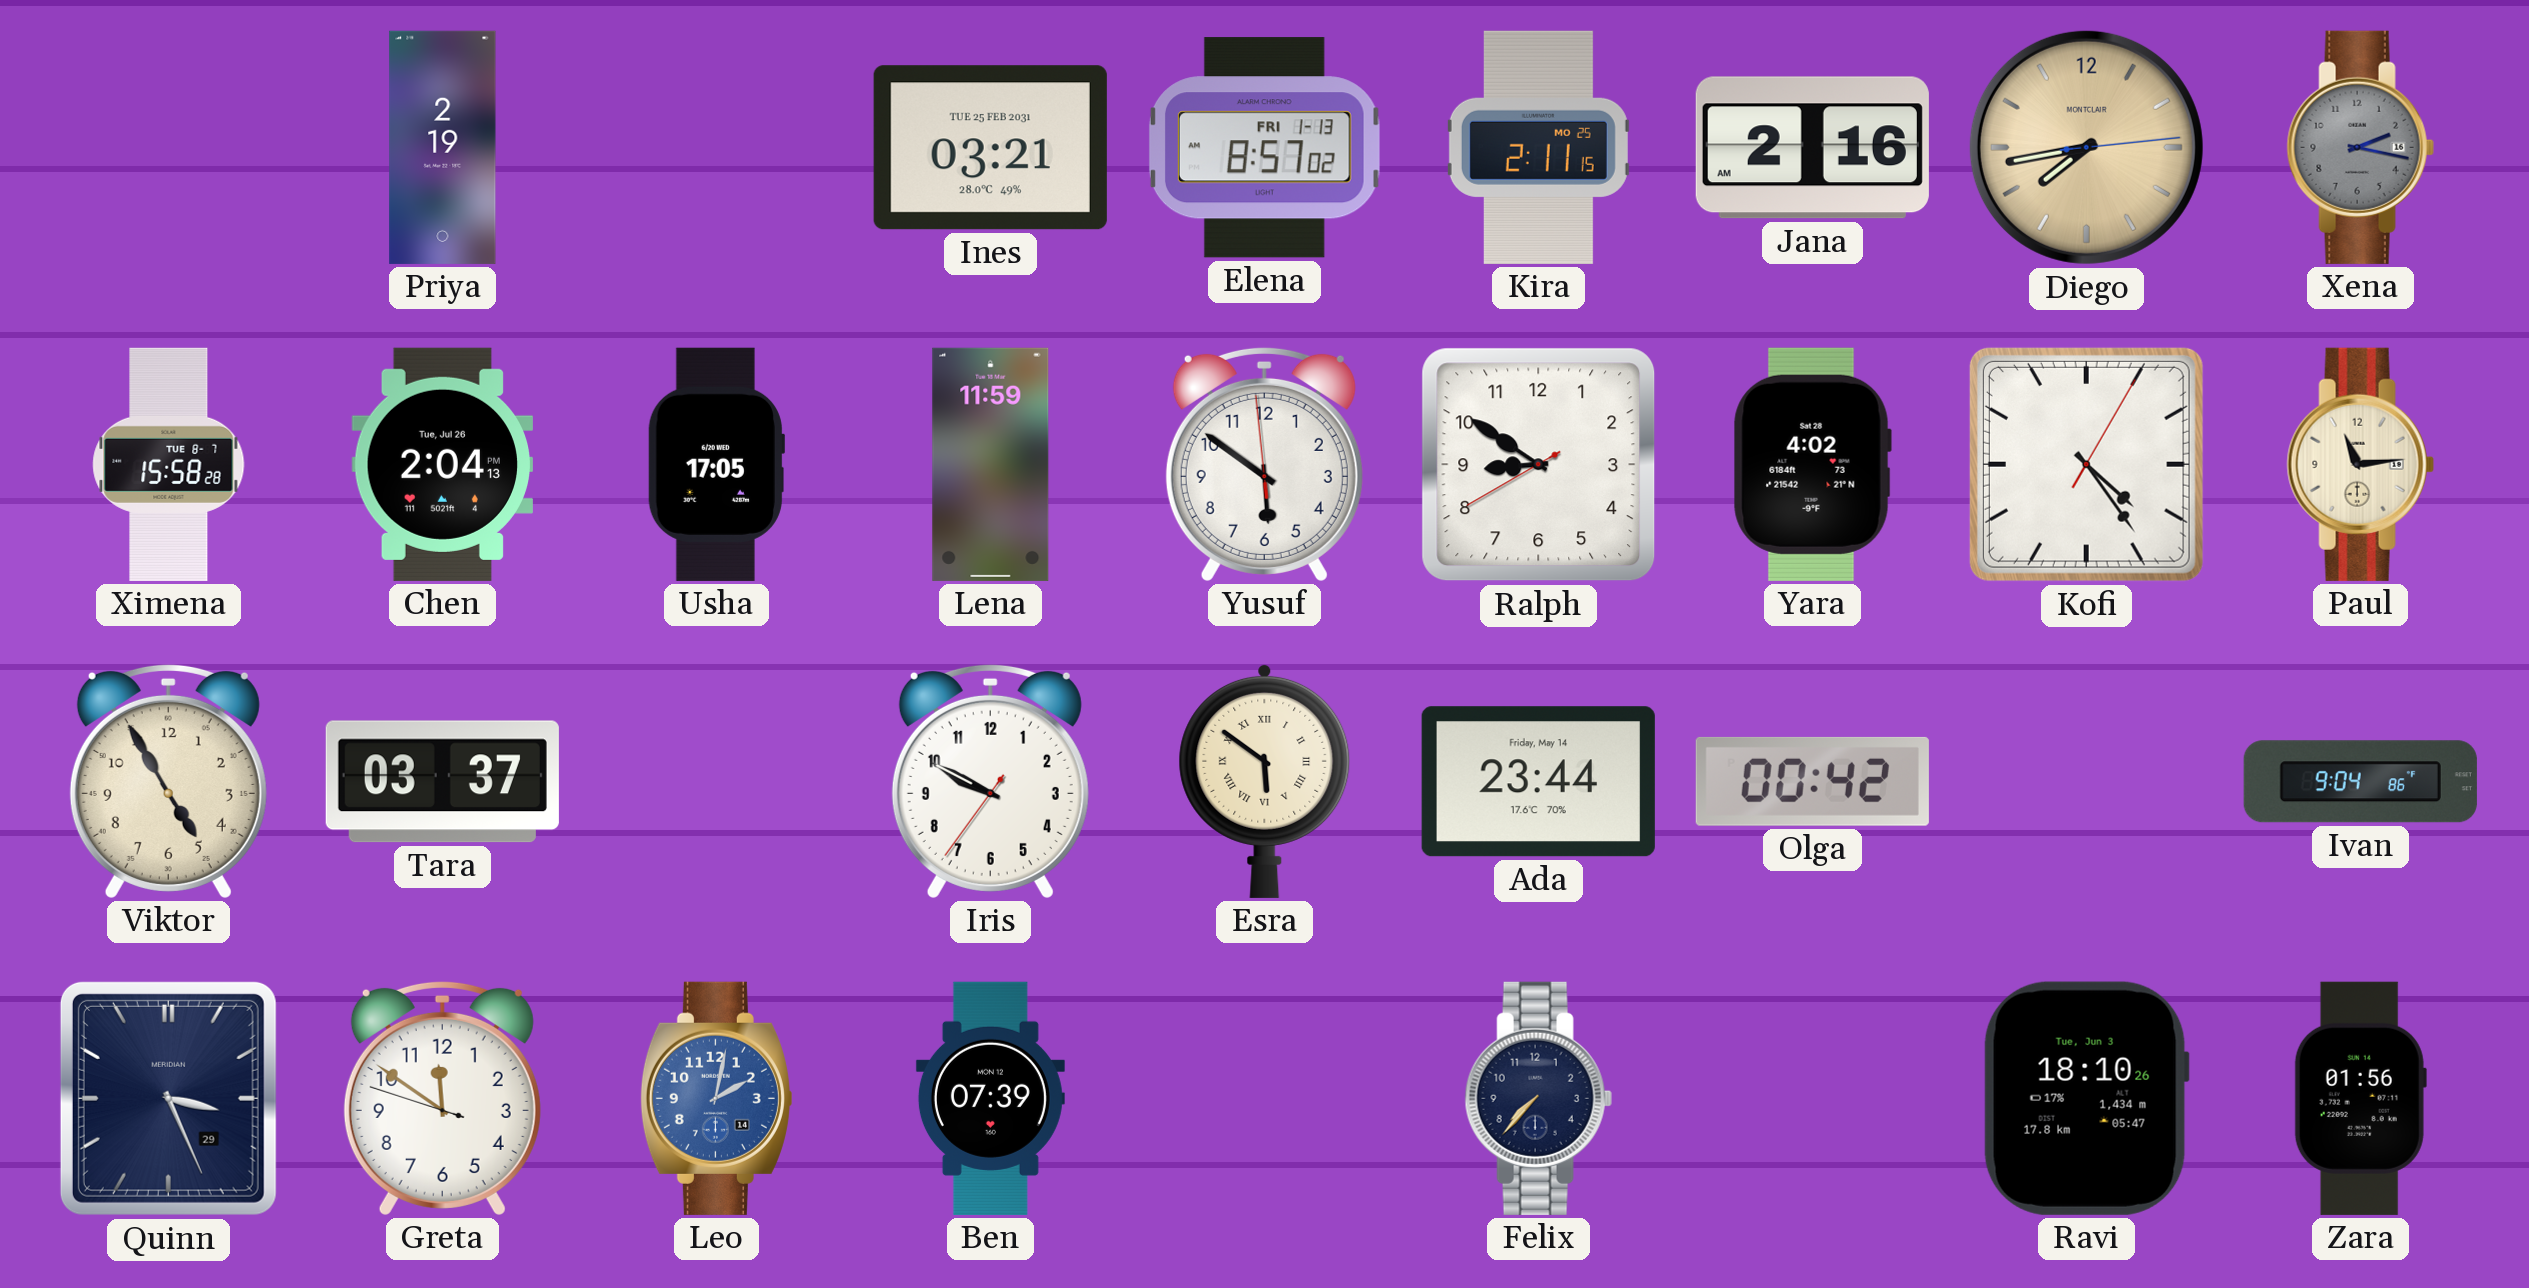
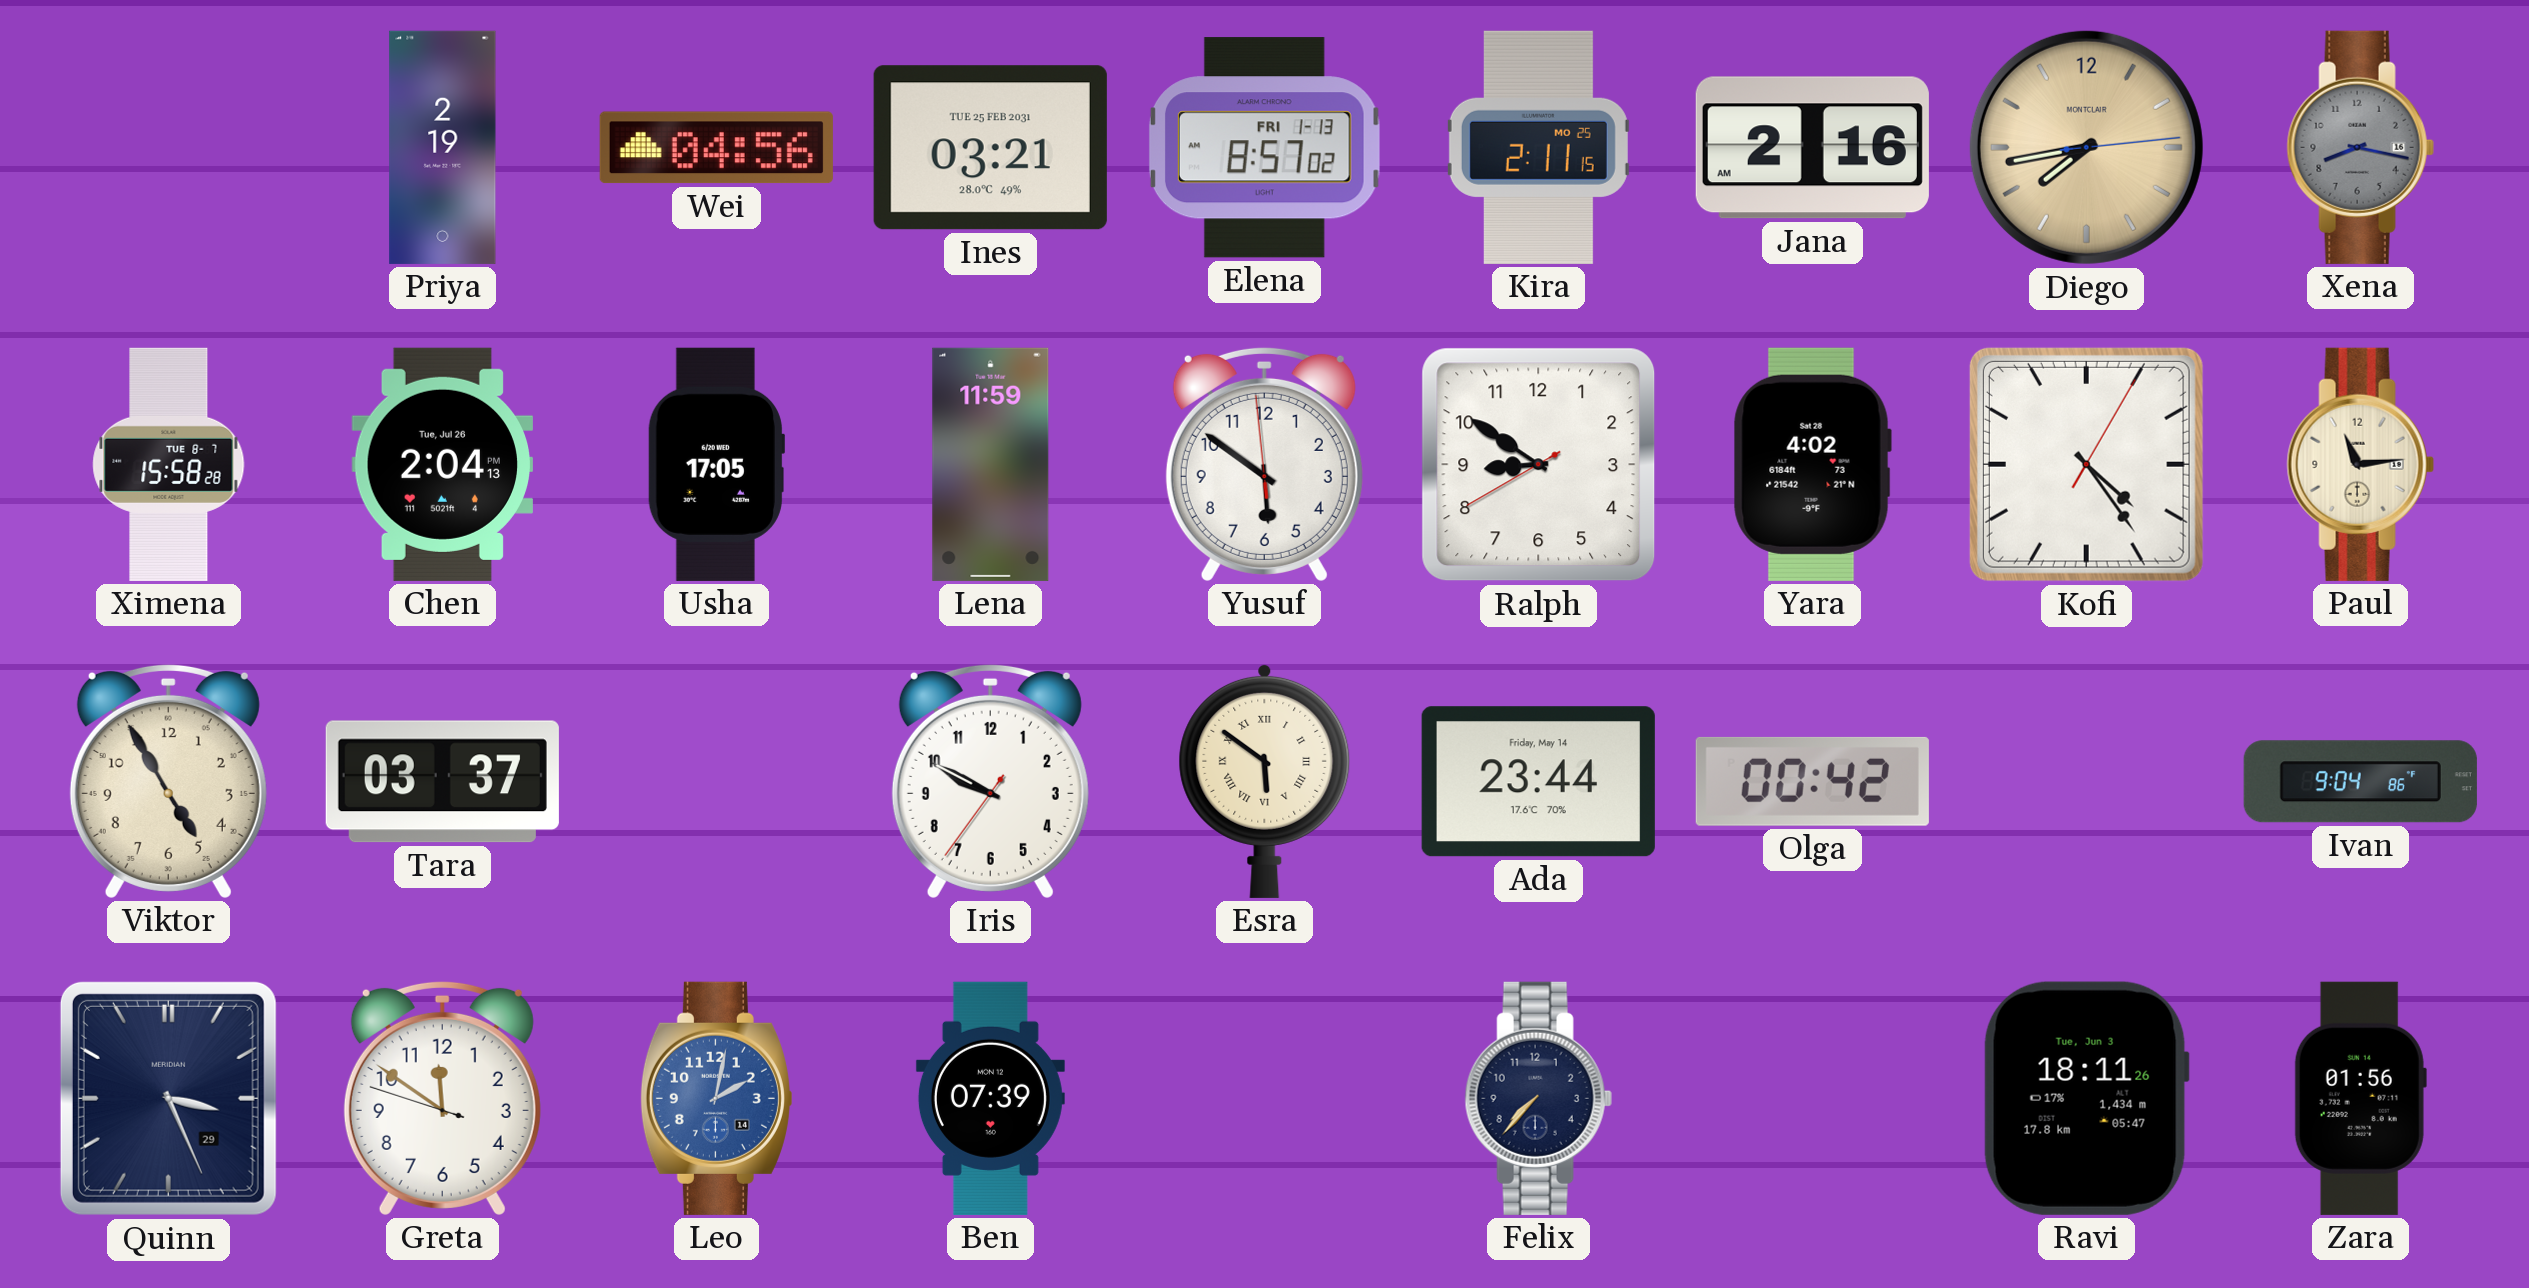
Wei: none -> 04:56 (716, 148)
Xena: 2:17 -> 8:17 (2360, 147)
Ravi: 18:10 -> 18:11 (2086, 1098)
